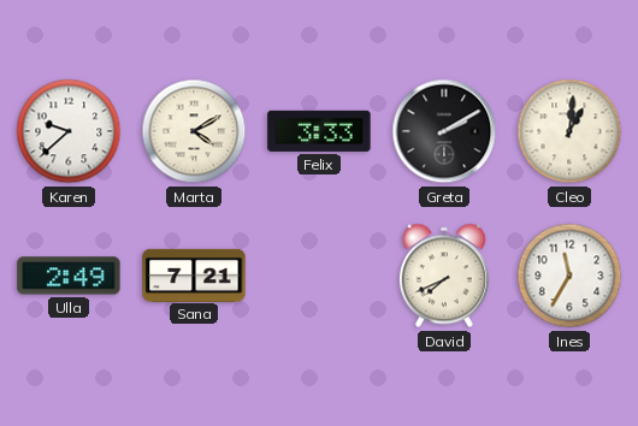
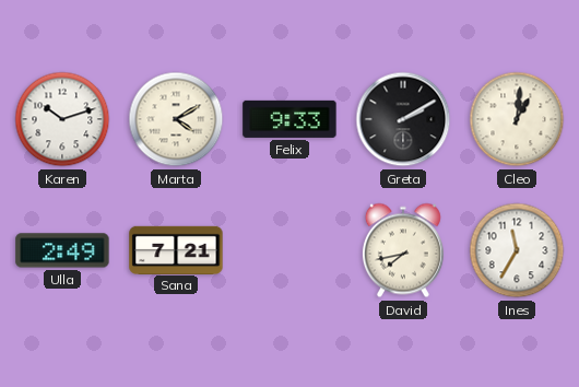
Karen: 9:38 -> 10:12 (62, 119)
Felix: 3:33 -> 9:33 (289, 119)
David: 7:41 -> 7:43 (403, 250)
